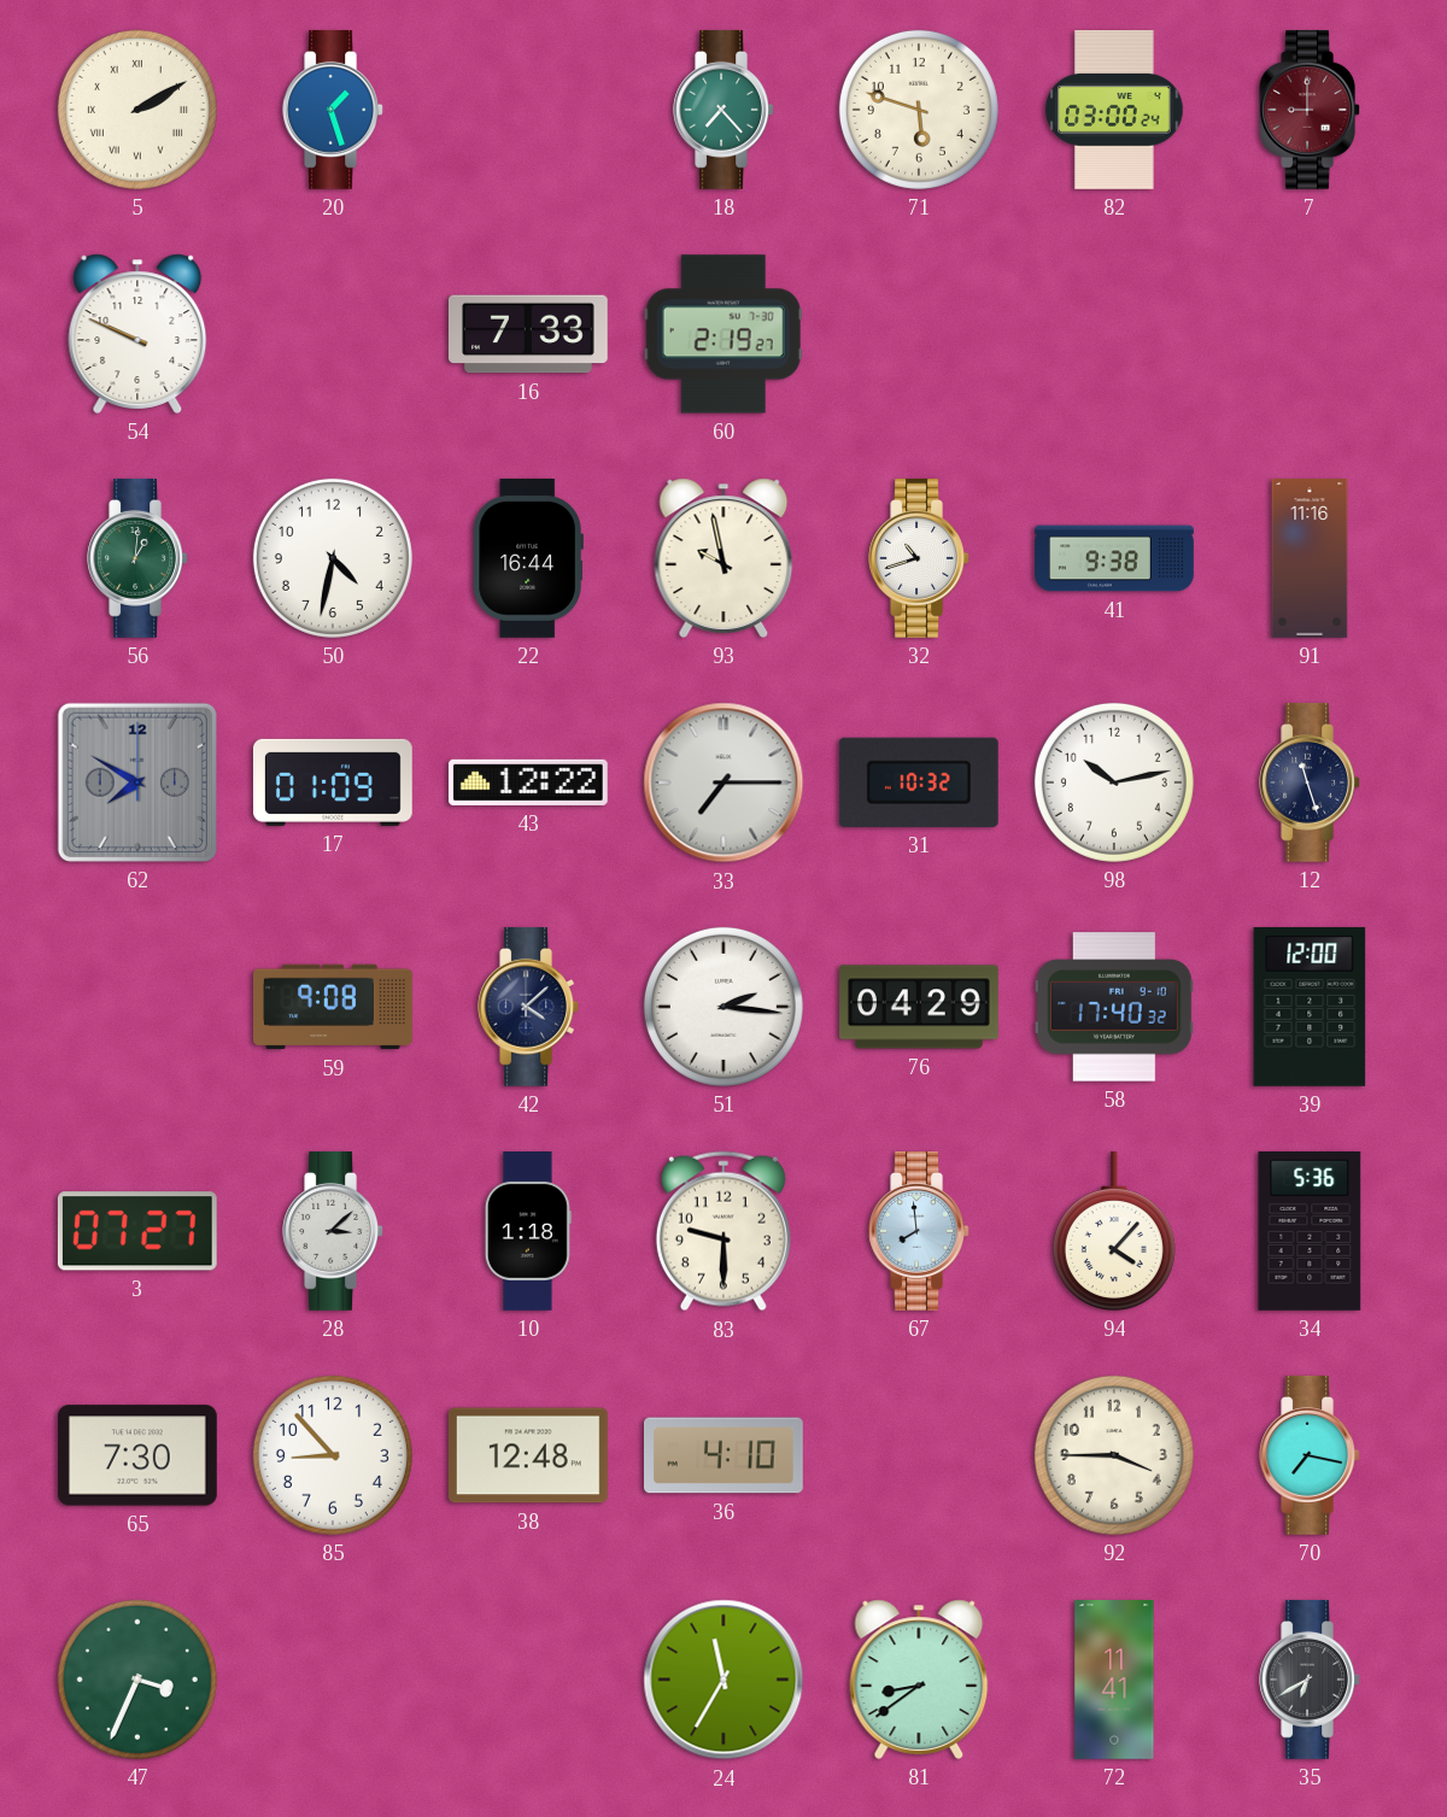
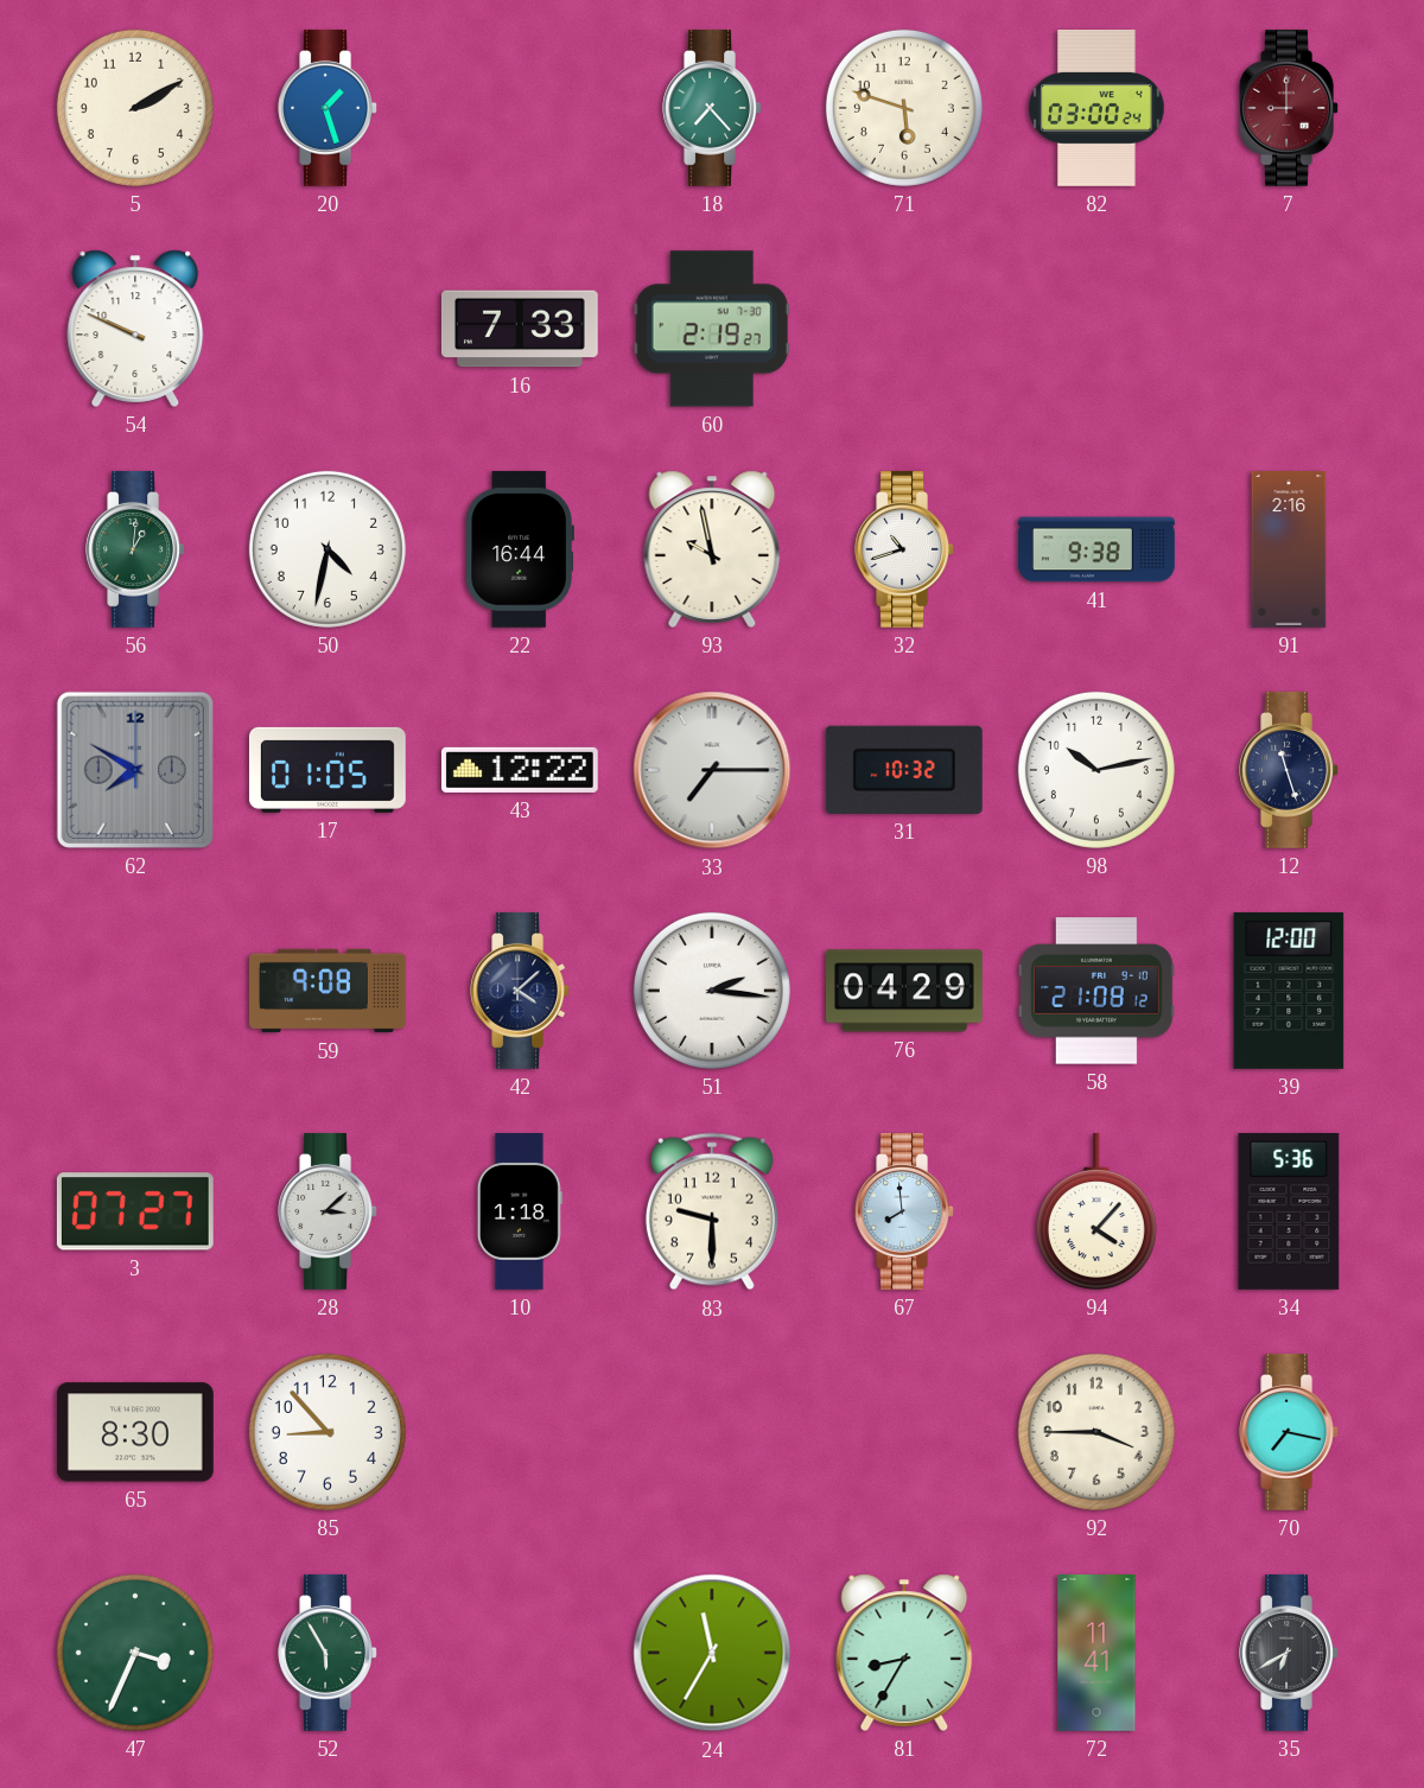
5 numerals: Roman -> Arabic (135, 108)
91: 11:16 -> 2:16 (1289, 551)
17: 01:09 -> 01:05 (328, 770)
58: 17:40 -> 21:08 (1098, 991)
65: 7:30 -> 8:30 (135, 1432)
38: 12:48 -> none (528, 1455)
36: 4:10 -> none (725, 1455)
52: none -> 5:55 (328, 1653)
81: 8:39 -> 8:35 (904, 1653)
